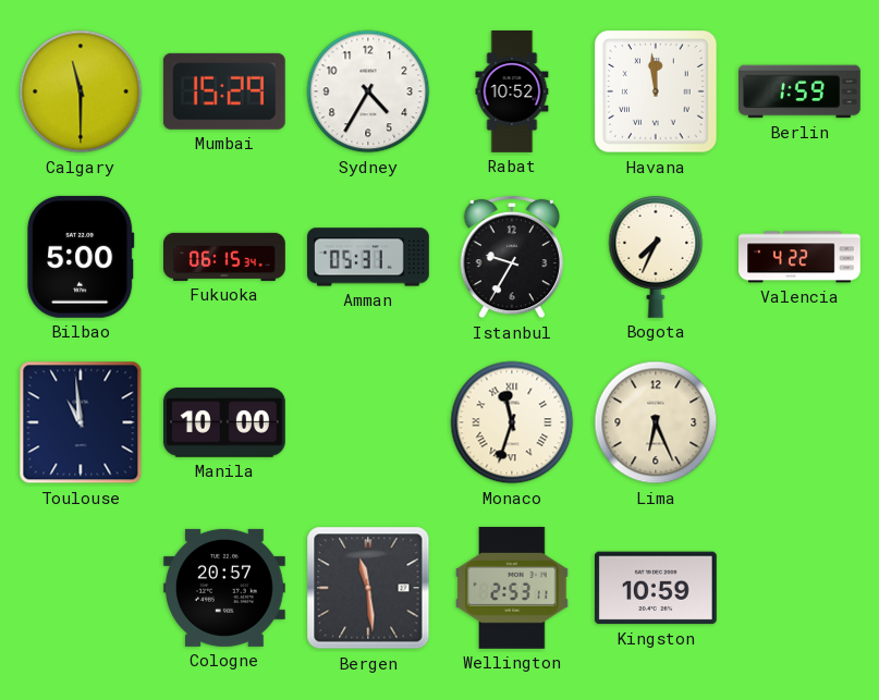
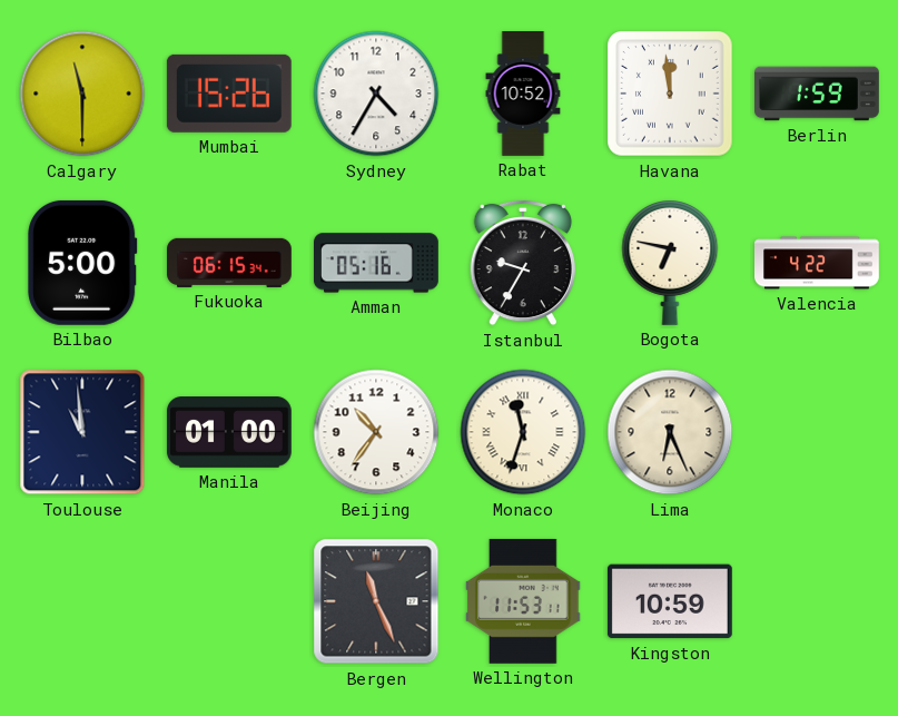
Mumbai: 15:29 -> 15:26 (229, 94)
Amman: 05:31 -> 05:16 (377, 263)
Bogota: 7:34 -> 6:47 (670, 263)
Manila: 10:00 -> 01:00 (229, 432)
Beijing: none -> 10:36 (376, 432)
Cologne: 20:57 -> none (224, 588)
Bergen: 11:29 -> 11:26 (376, 601)
Wellington: 2:53 -> 11:53 (523, 601)
